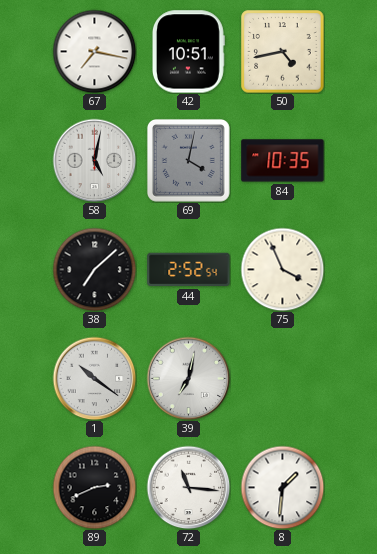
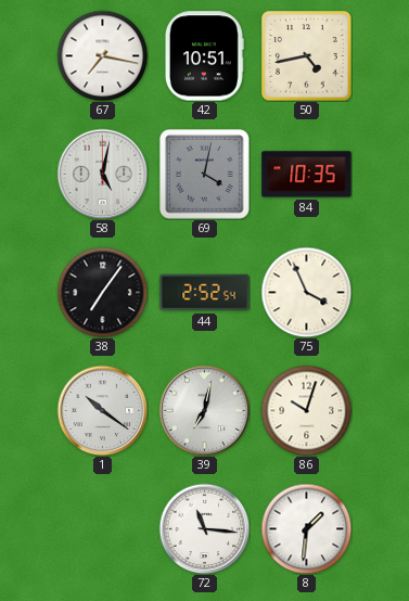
38: 7:08 -> 7:06 (102, 292)
86: none -> 10:03 (306, 410)
89: 2:41 -> none (94, 487)
